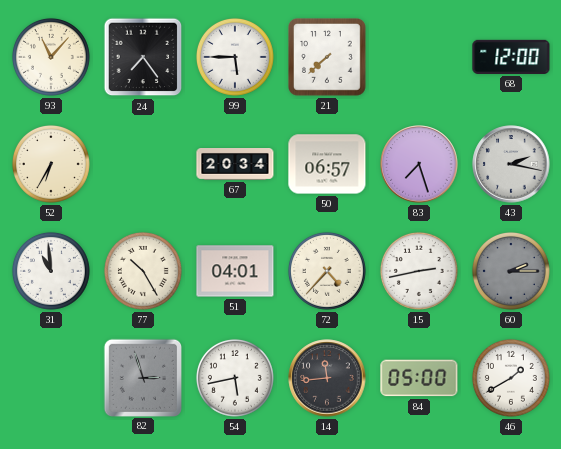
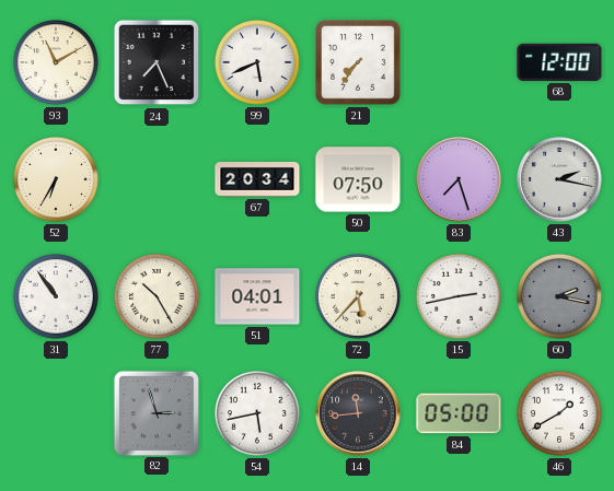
93: 11:07 -> 11:10 (56, 62)
24: 7:24 -> 7:26 (157, 62)
99: 5:45 -> 5:41 (257, 62)
21: 7:38 -> 7:36 (359, 63)
50: 06:57 -> 07:50 (358, 179)
31: 10:59 -> 10:54 (56, 296)
72: 4:37 -> 5:37 (358, 296)
60: 2:15 -> 2:17 (559, 296)
